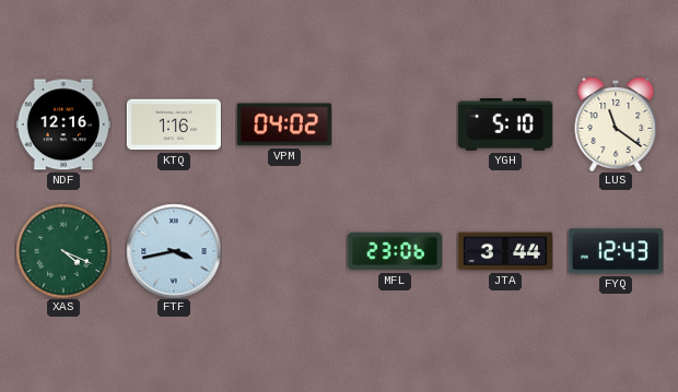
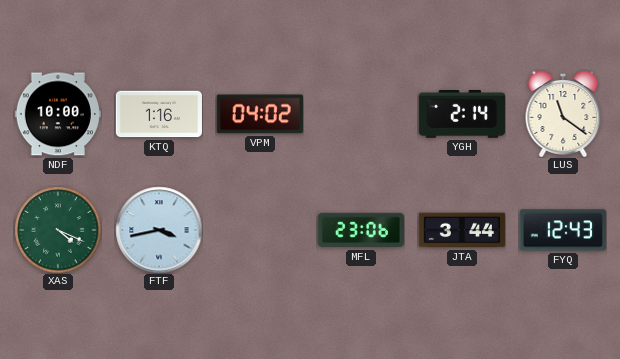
NDF: 12:16 -> 10:00 (58, 114)
YGH: 5:10 -> 2:14 (462, 115)
